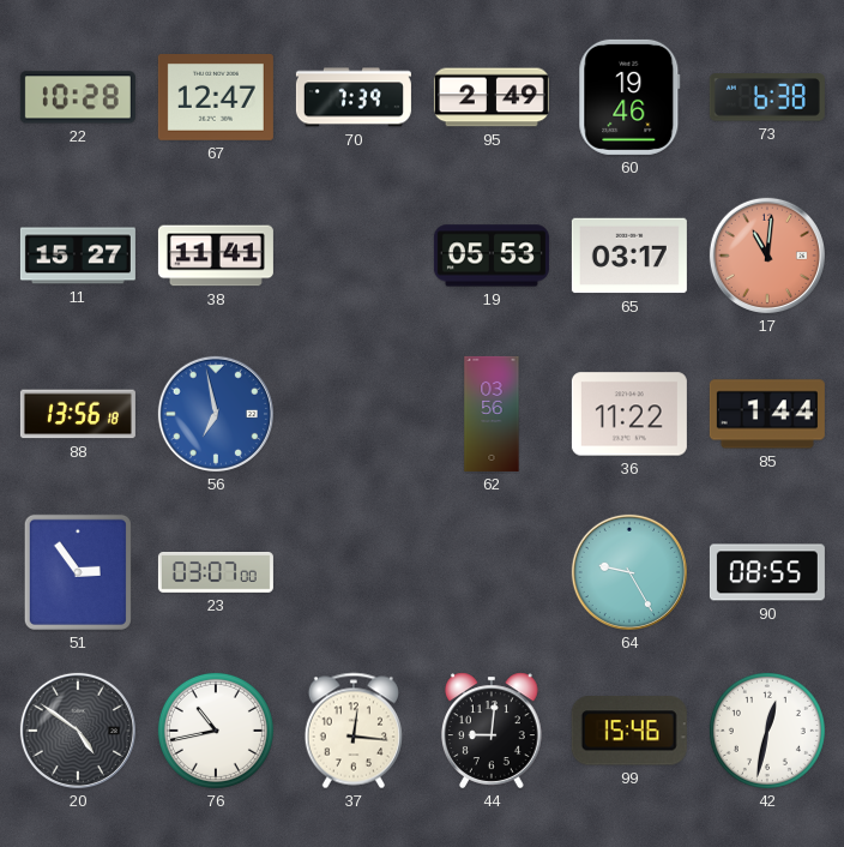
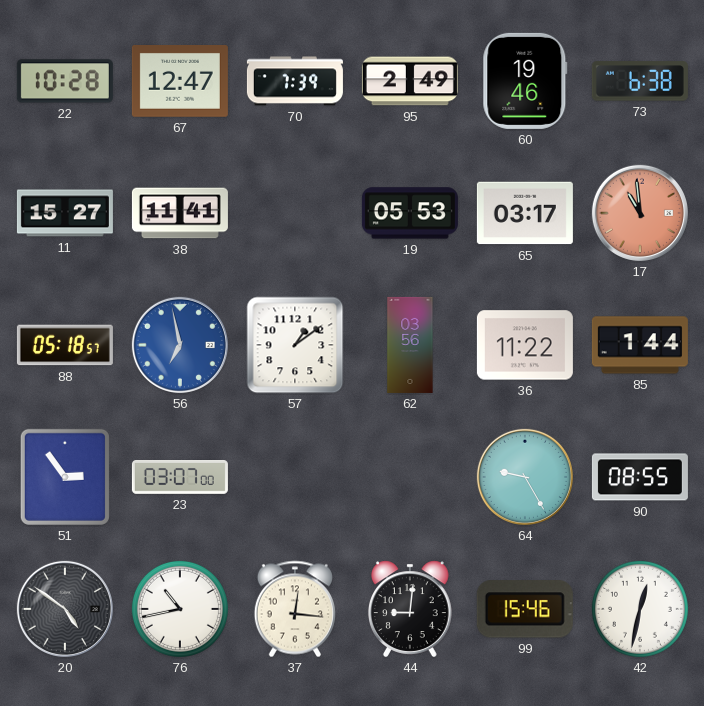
17: 11:01 -> 10:59 (640, 213)
88: 13:56 -> 05:18 (65, 345)
57: none -> 1:09 (295, 345)
